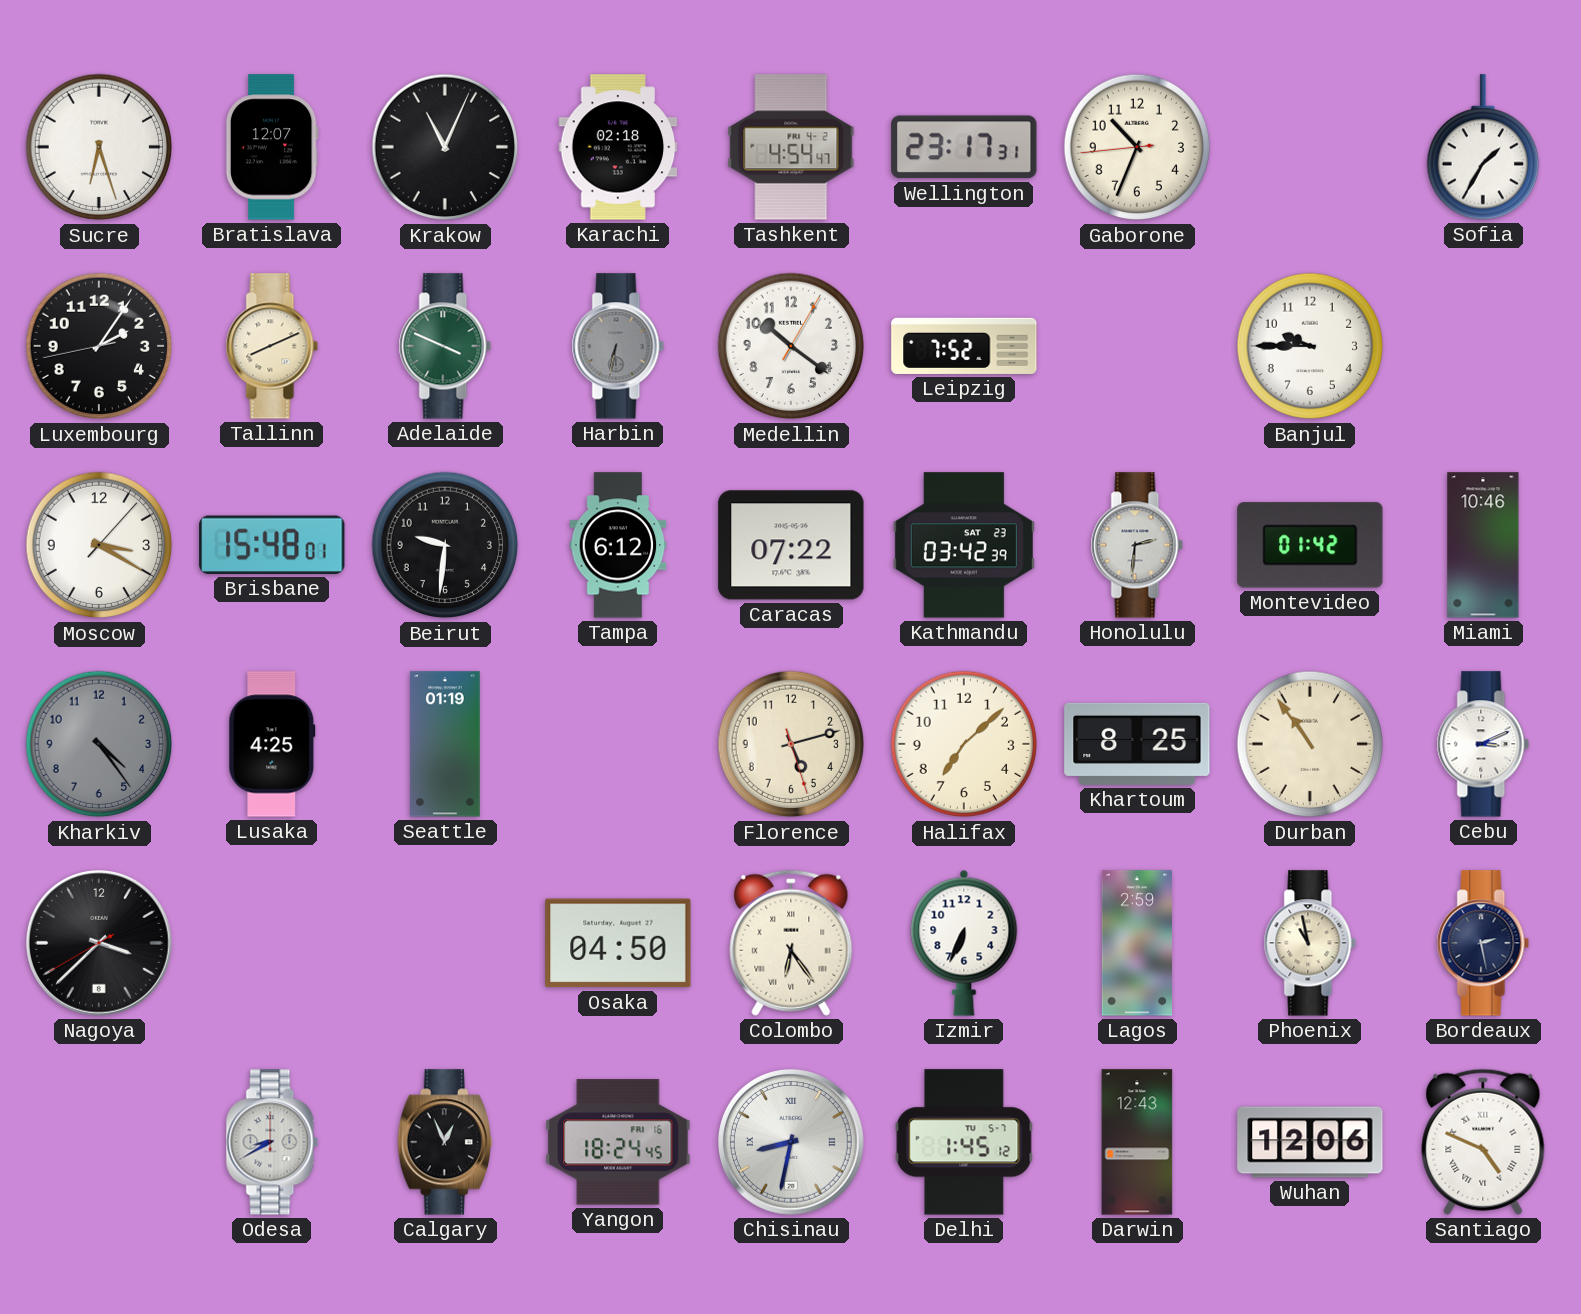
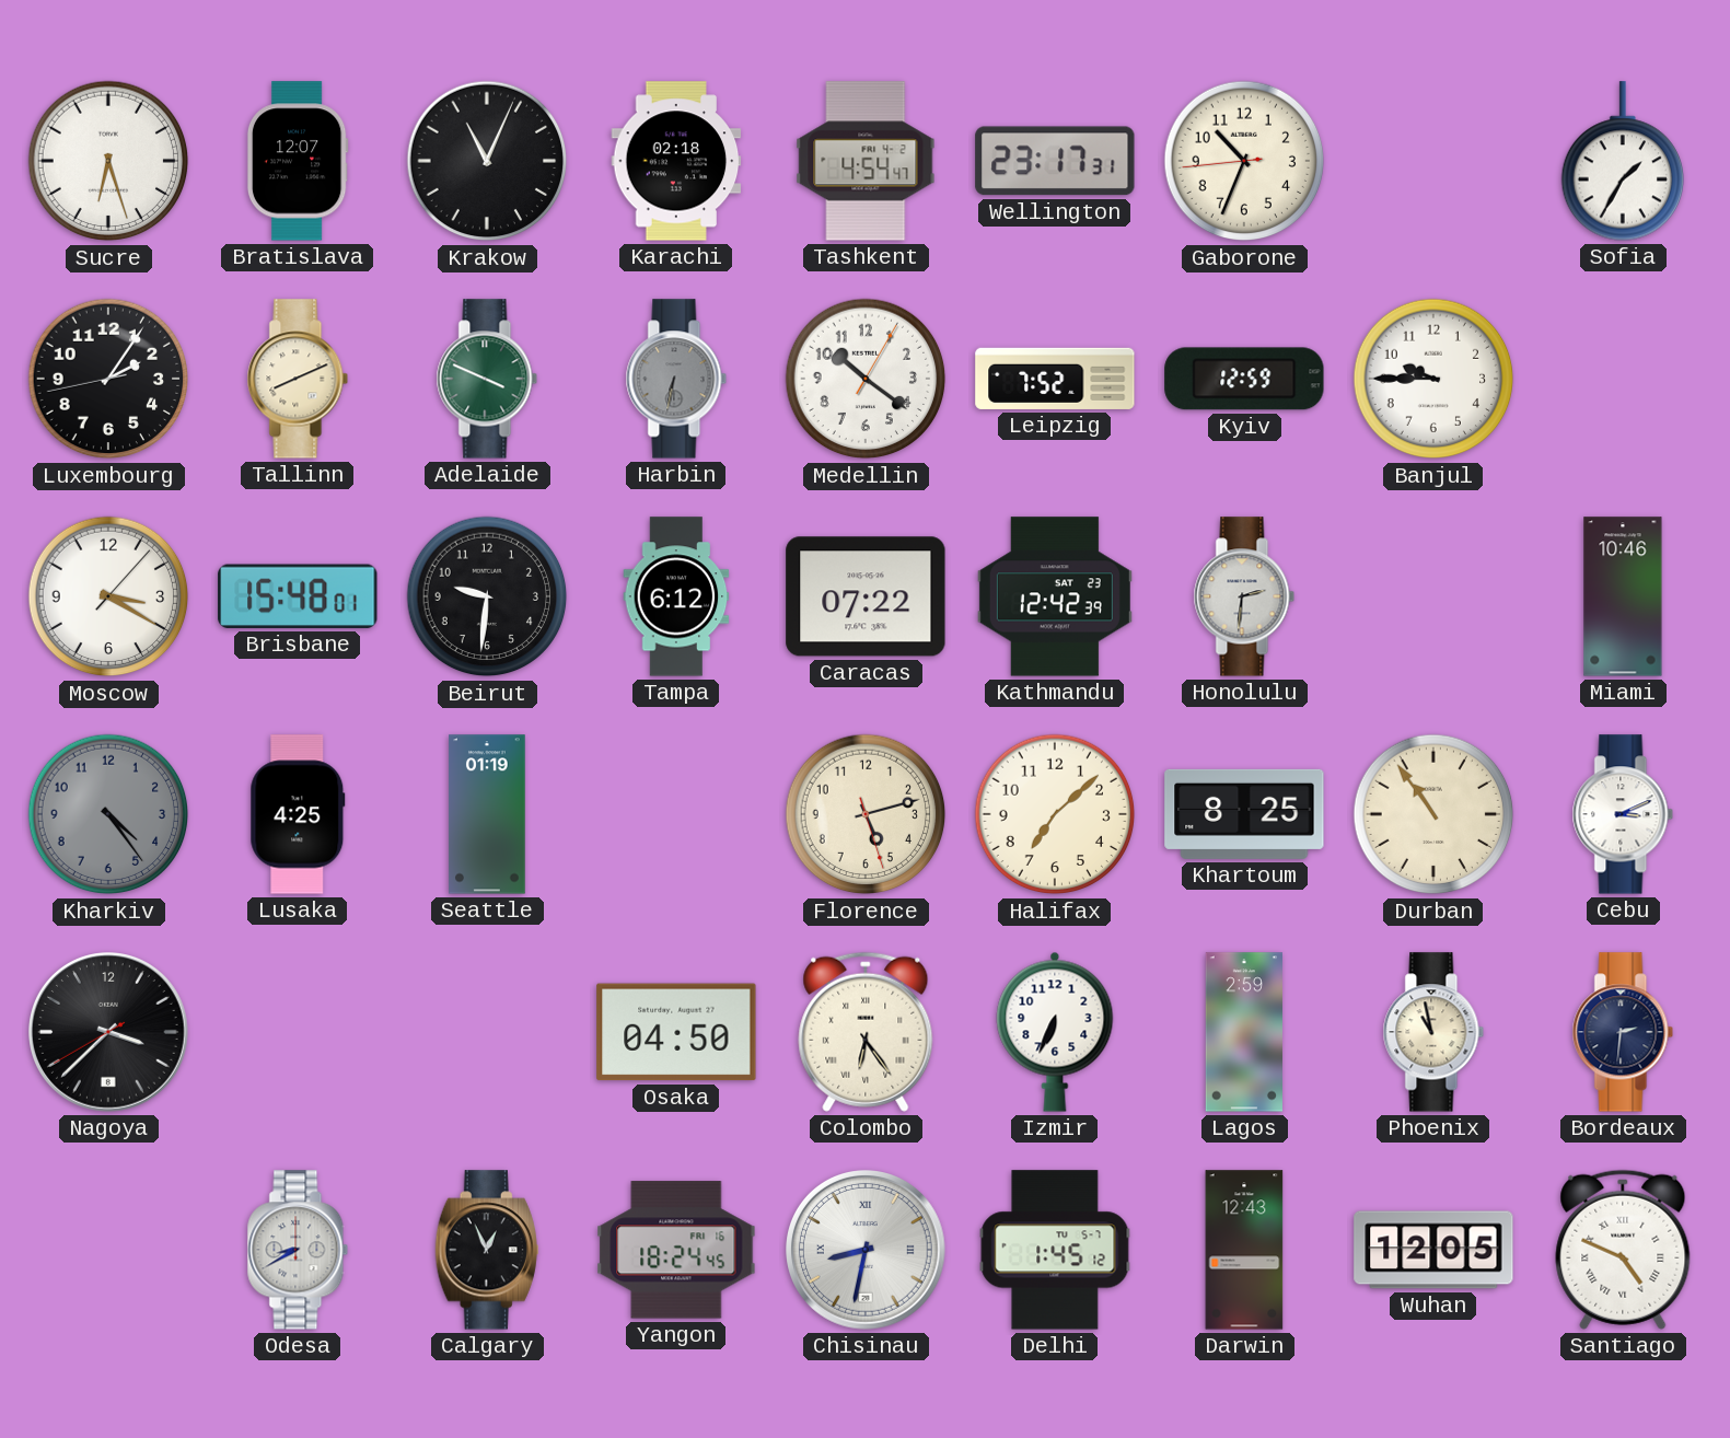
Kyiv: none -> 12:59 (1244, 379)
Kathmandu: 03:42 -> 12:42 (1055, 596)
Montevideo: 01:42 -> none (1310, 545)
Bordeaux: 2:28 -> 2:31 (1623, 1032)
Wuhan: 12:06 -> 12:05 (1433, 1250)
